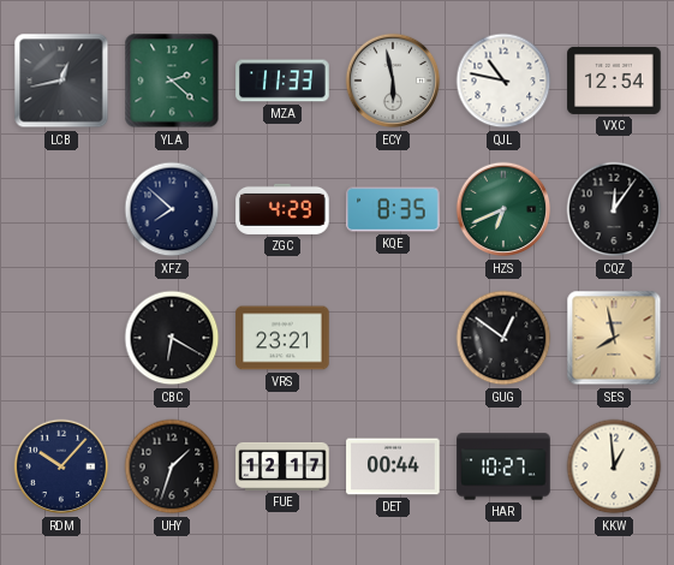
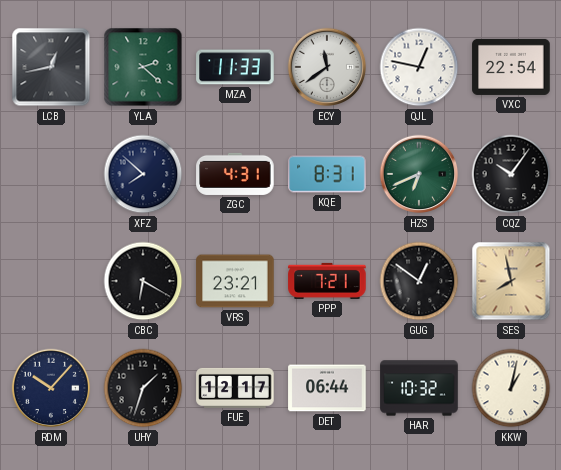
ECY: 5:58 -> 11:39 (327, 67)
QJL: 10:47 -> 12:47 (419, 67)
VXC: 12:54 -> 22:54 (511, 67)
ZGC: 4:29 -> 4:31 (235, 174)
KQE: 8:35 -> 8:31 (327, 174)
CQZ: 12:06 -> 10:06 (511, 174)
PPP: none -> 7:21 (327, 281)
DET: 00:44 -> 06:44 (327, 388)
HAR: 10:27 -> 10:32 (419, 388)
KKW: 12:59 -> 1:02 (511, 388)
